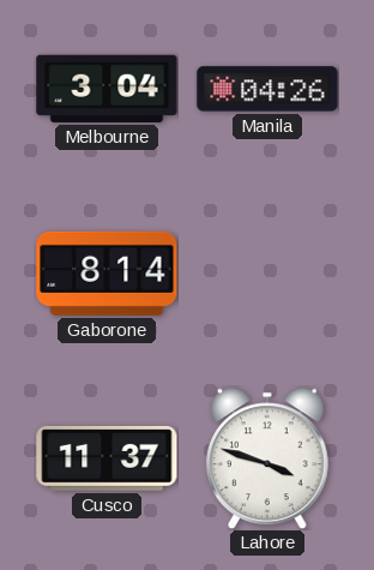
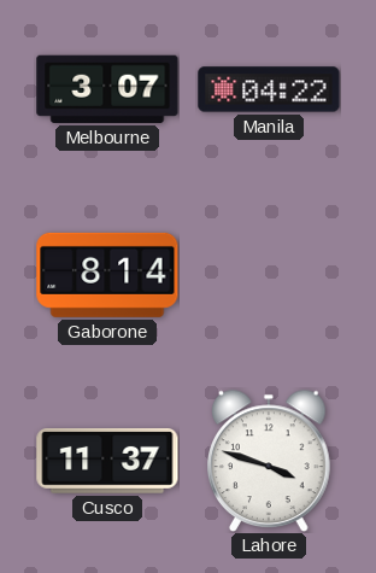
Melbourne: 3:04 -> 3:07 (107, 89)
Manila: 04:26 -> 04:22 (269, 89)
